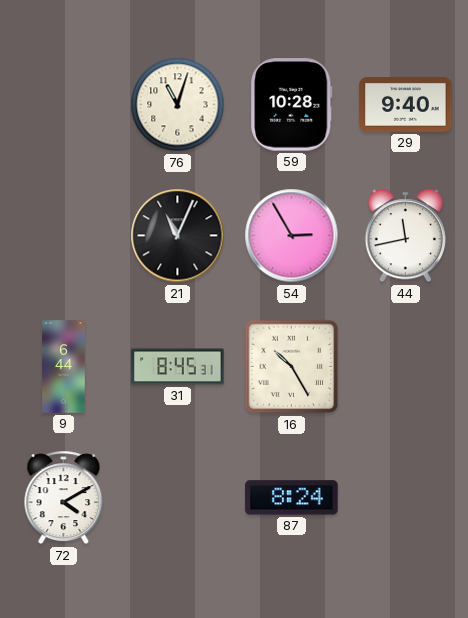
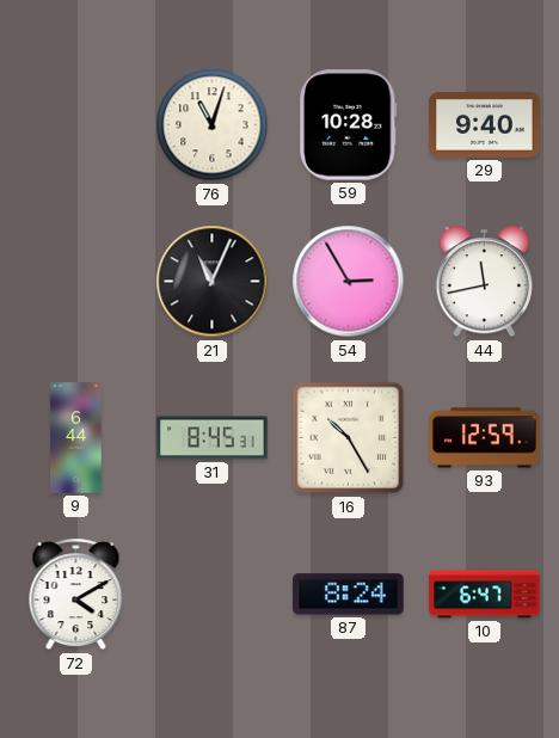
93: none -> 12:59 (485, 438)
10: none -> 6:47 (485, 595)
